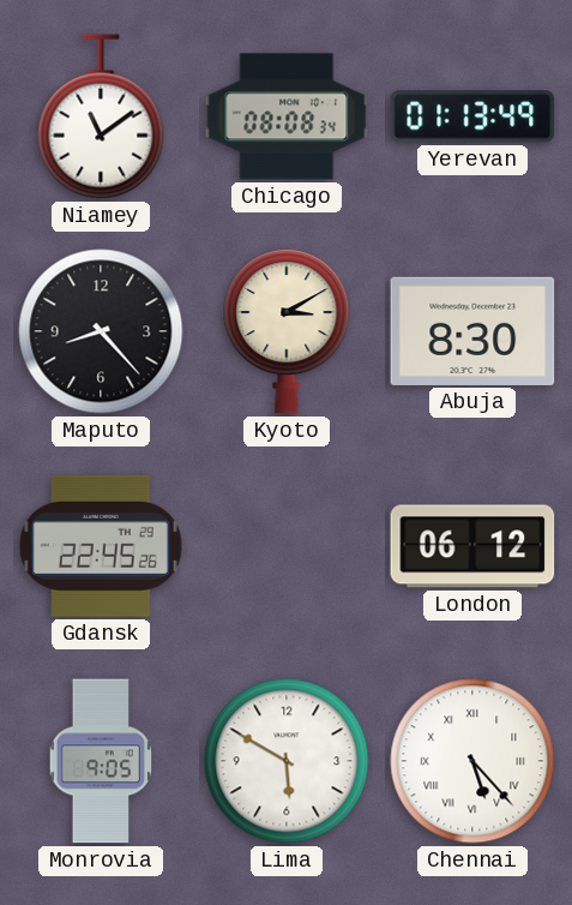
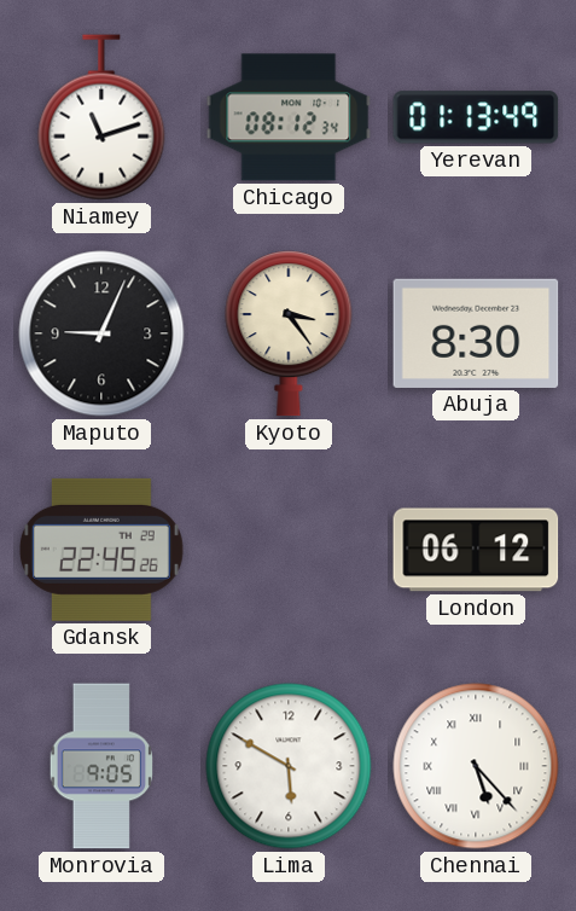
Niamey: 11:09 -> 11:12 (101, 117)
Chicago: 08:08 -> 08:12 (289, 117)
Maputo: 8:23 -> 9:04 (101, 333)
Kyoto: 3:10 -> 3:24 (289, 333)
